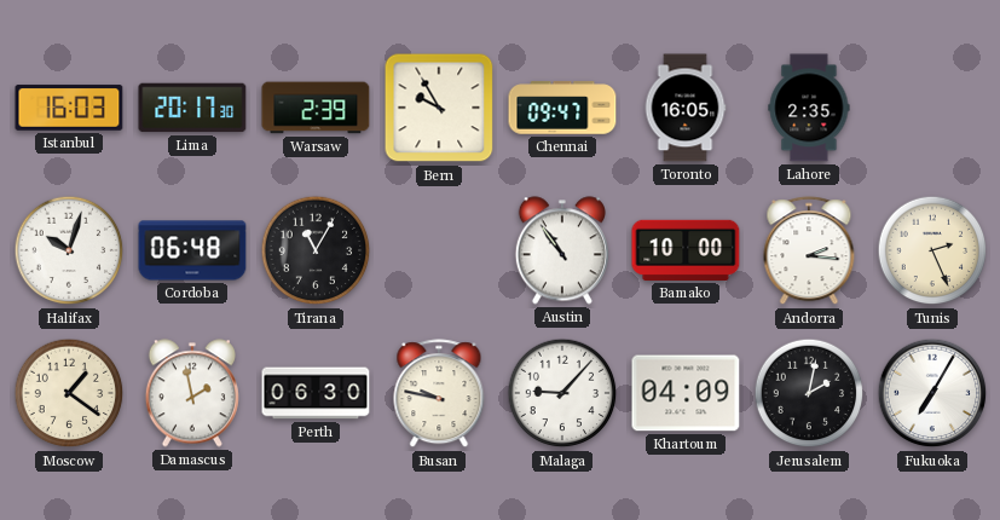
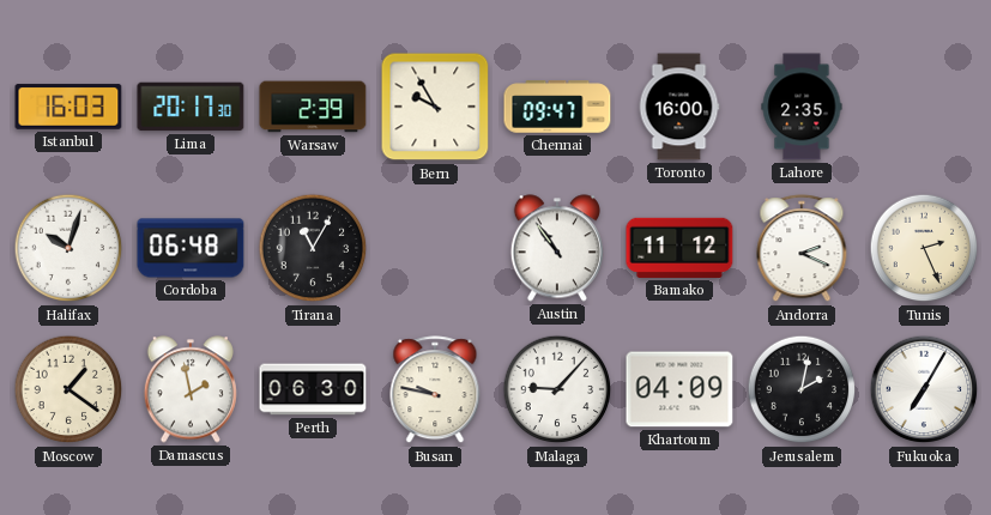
Toronto: 16:05 -> 16:00 (679, 107)
Bamako: 10:00 -> 11:12 (679, 248)
Andorra: 2:16 -> 2:19 (802, 249)
